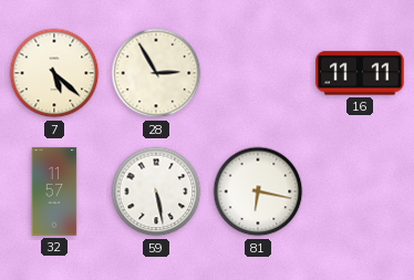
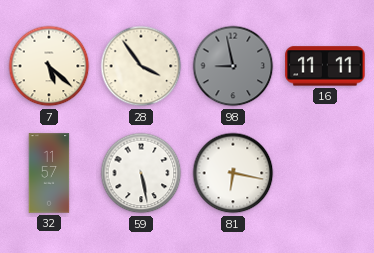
28: 2:55 -> 3:54 (141, 66)
98: none -> 8:58 (233, 66)
